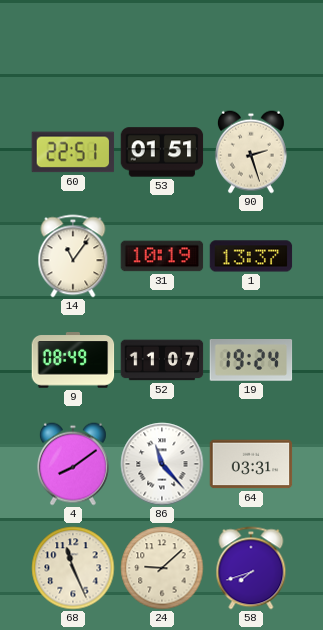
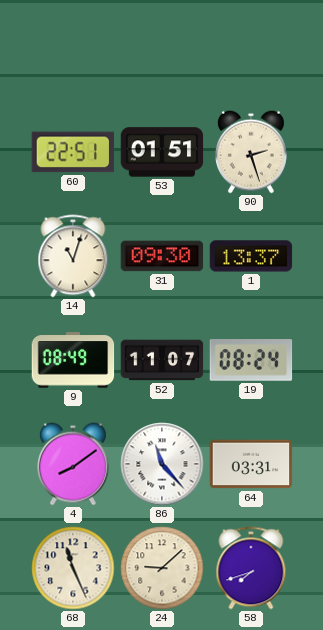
14: 11:06 -> 11:03 (73, 256)
31: 10:19 -> 09:30 (162, 256)
19: 19:24 -> 08:24 (251, 361)
